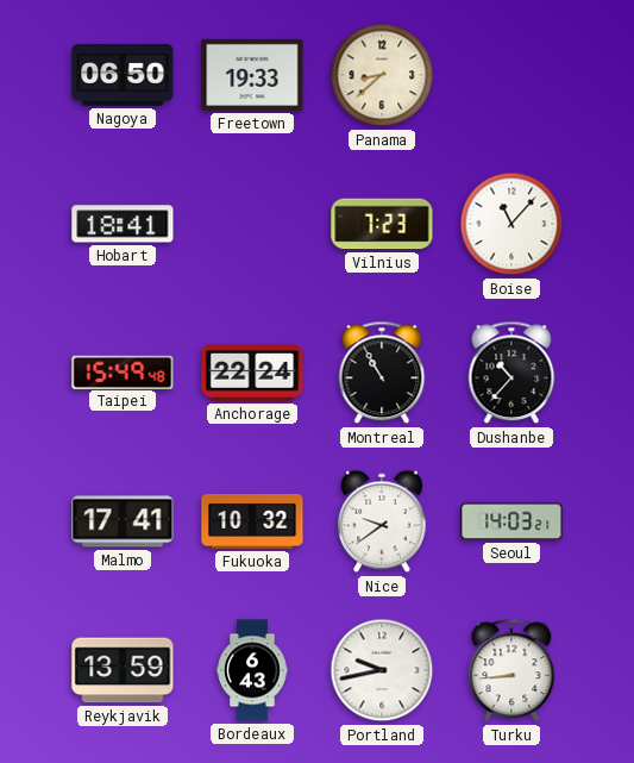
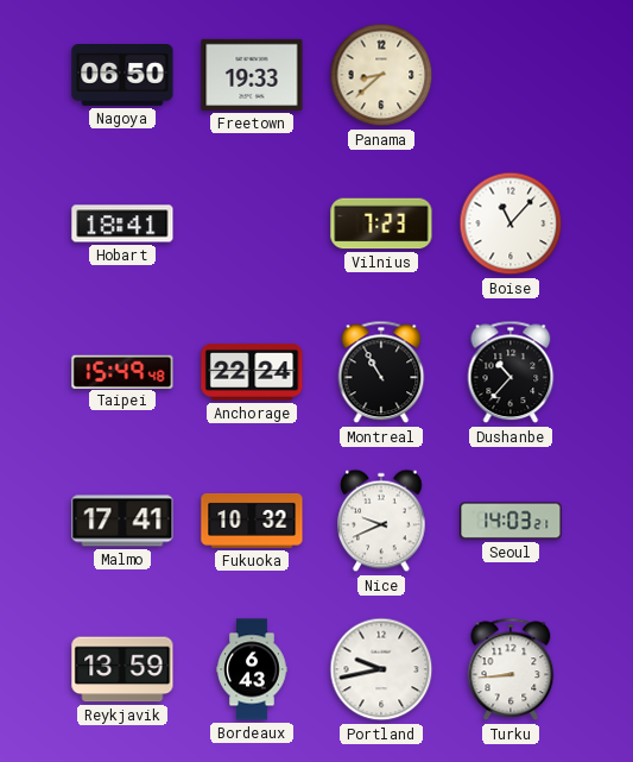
Nice: 9:39 -> 9:41 (381, 521)
